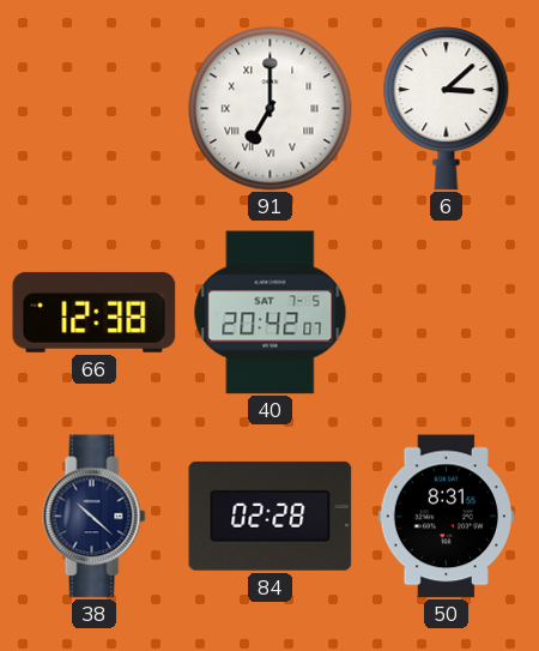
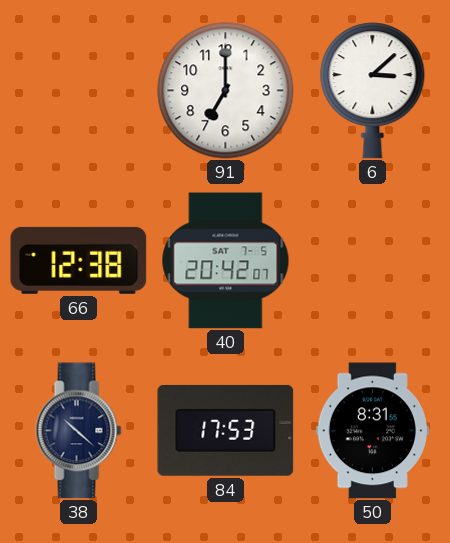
91 numerals: Roman -> Arabic (226, 91)
84: 02:28 -> 17:53 (226, 430)
